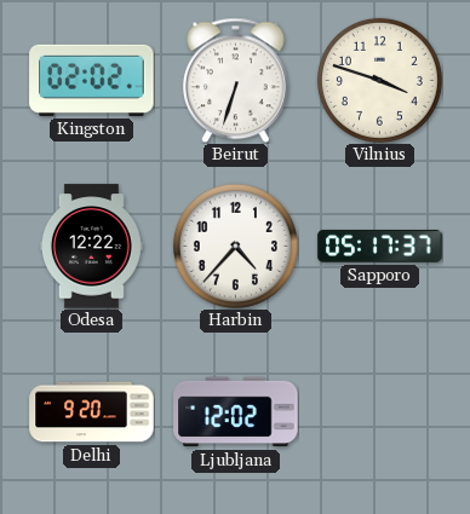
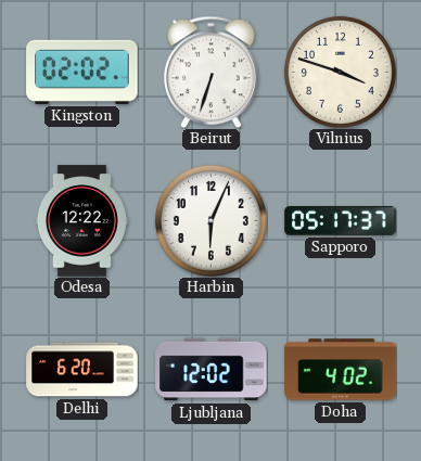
Harbin: 4:37 -> 6:04 (210, 220)
Delhi: 9:20 -> 6:20 (82, 370)
Doha: none -> 4:02 (341, 370)
